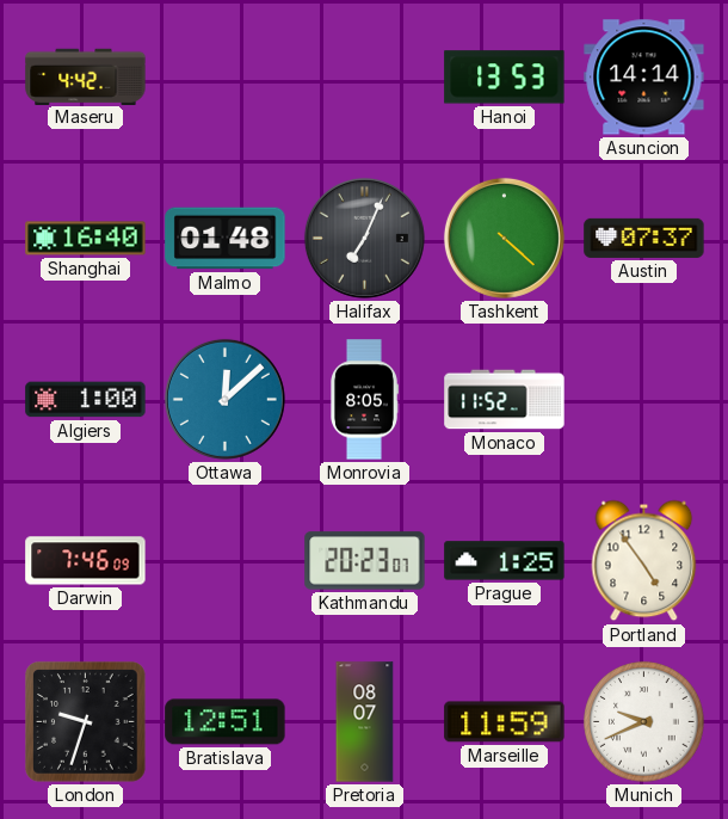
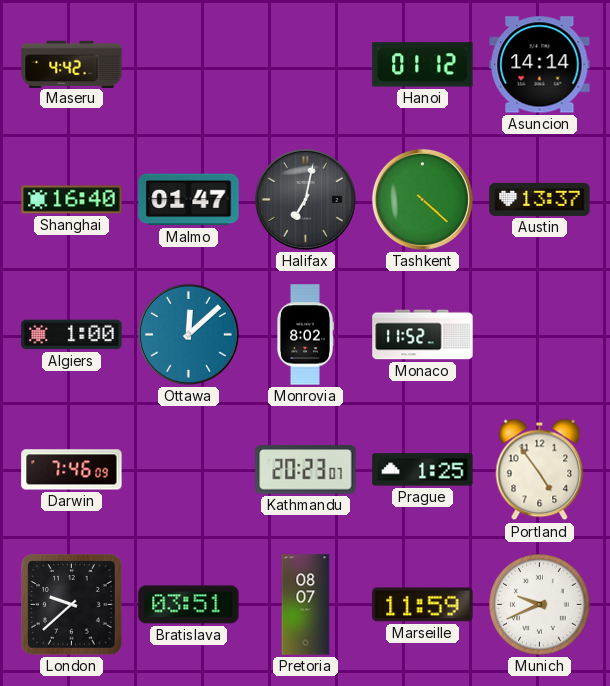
Hanoi: 13:53 -> 01:12 (423, 65)
Malmo: 01:48 -> 01:47 (189, 200)
Halifax: 7:04 -> 7:02 (305, 199)
Austin: 07:37 -> 13:37 (540, 199)
Monrovia: 8:05 -> 8:02 (306, 335)
London: 9:33 -> 9:38 (72, 605)
Bratislava: 12:51 -> 03:51 (189, 605)
